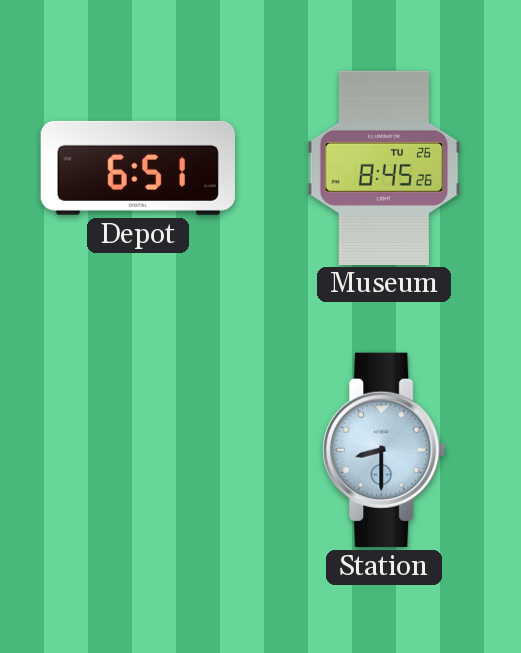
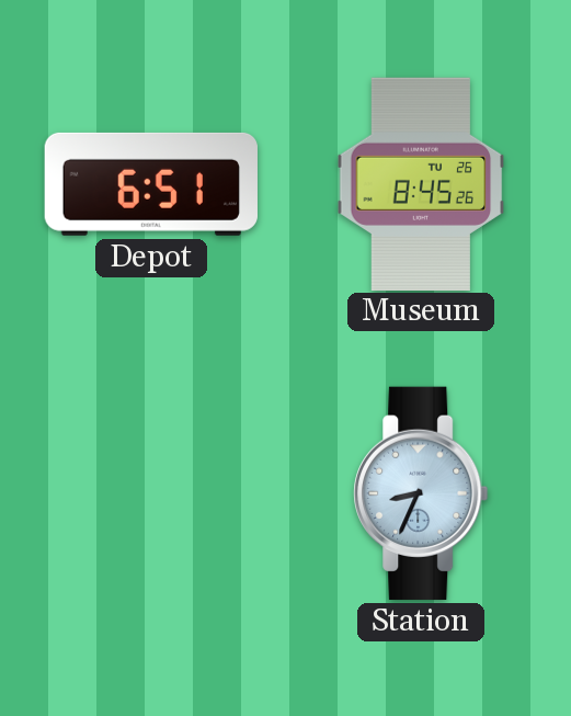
Station: 8:30 -> 8:34 (421, 493)
